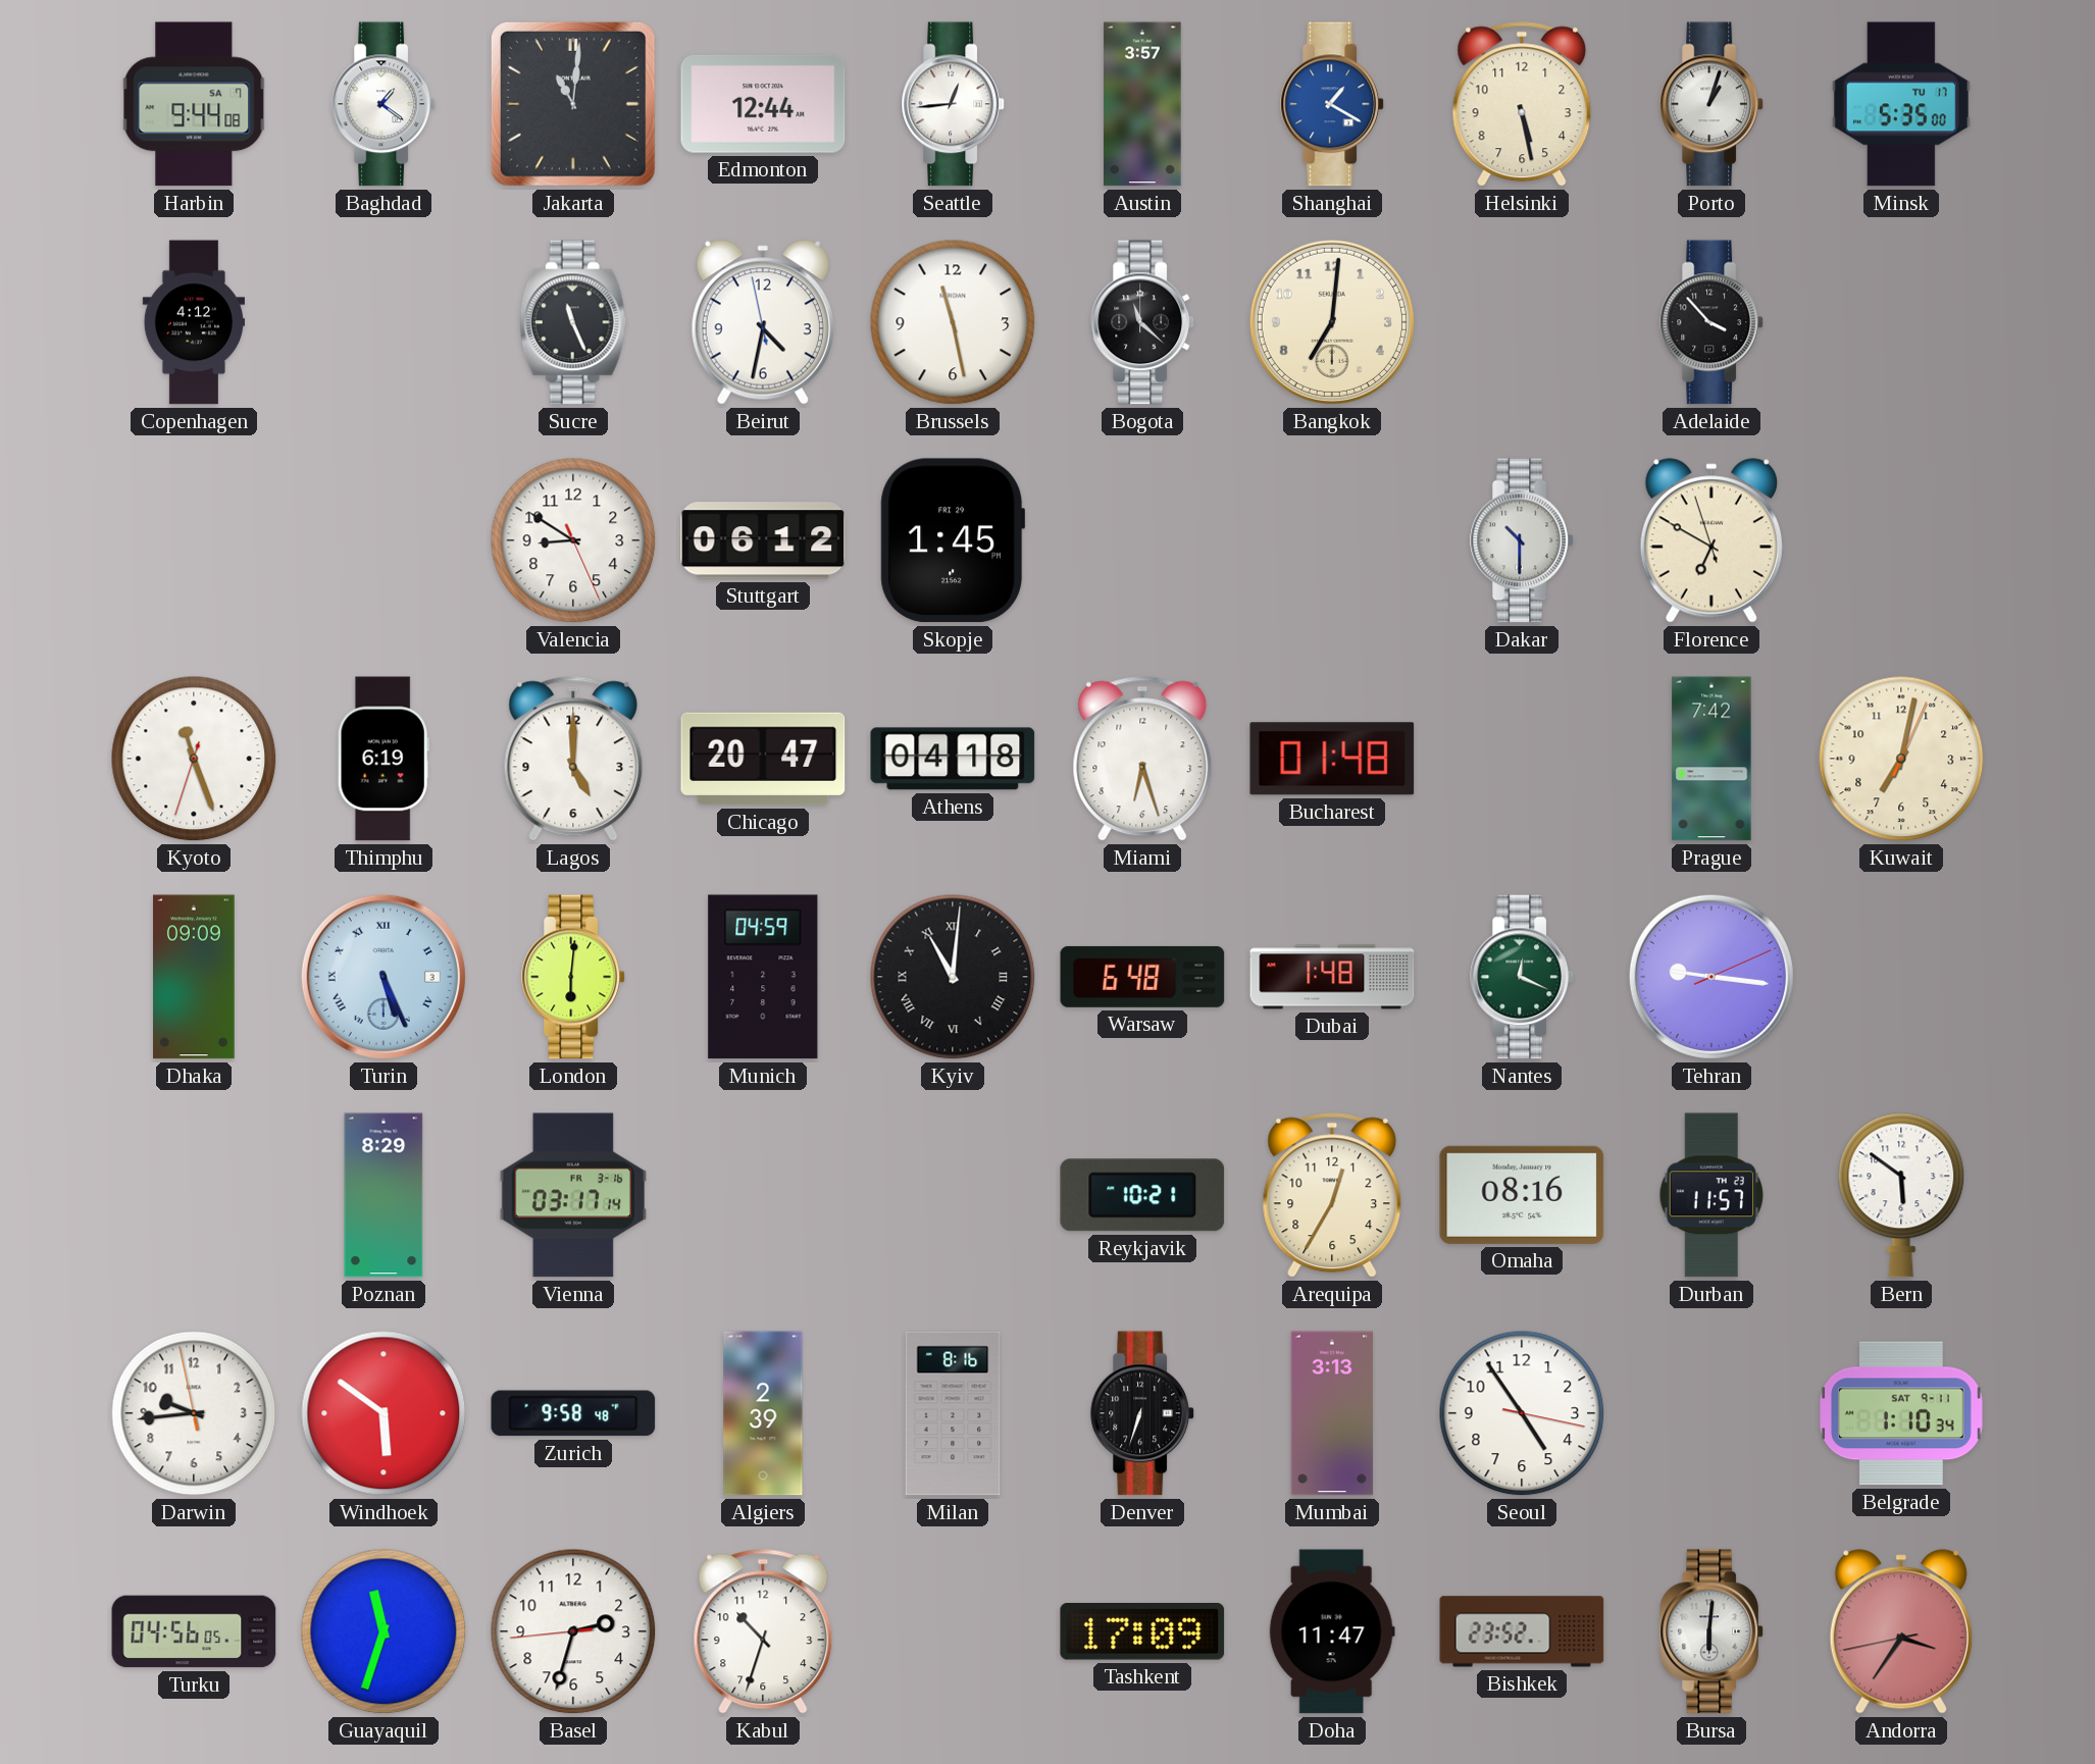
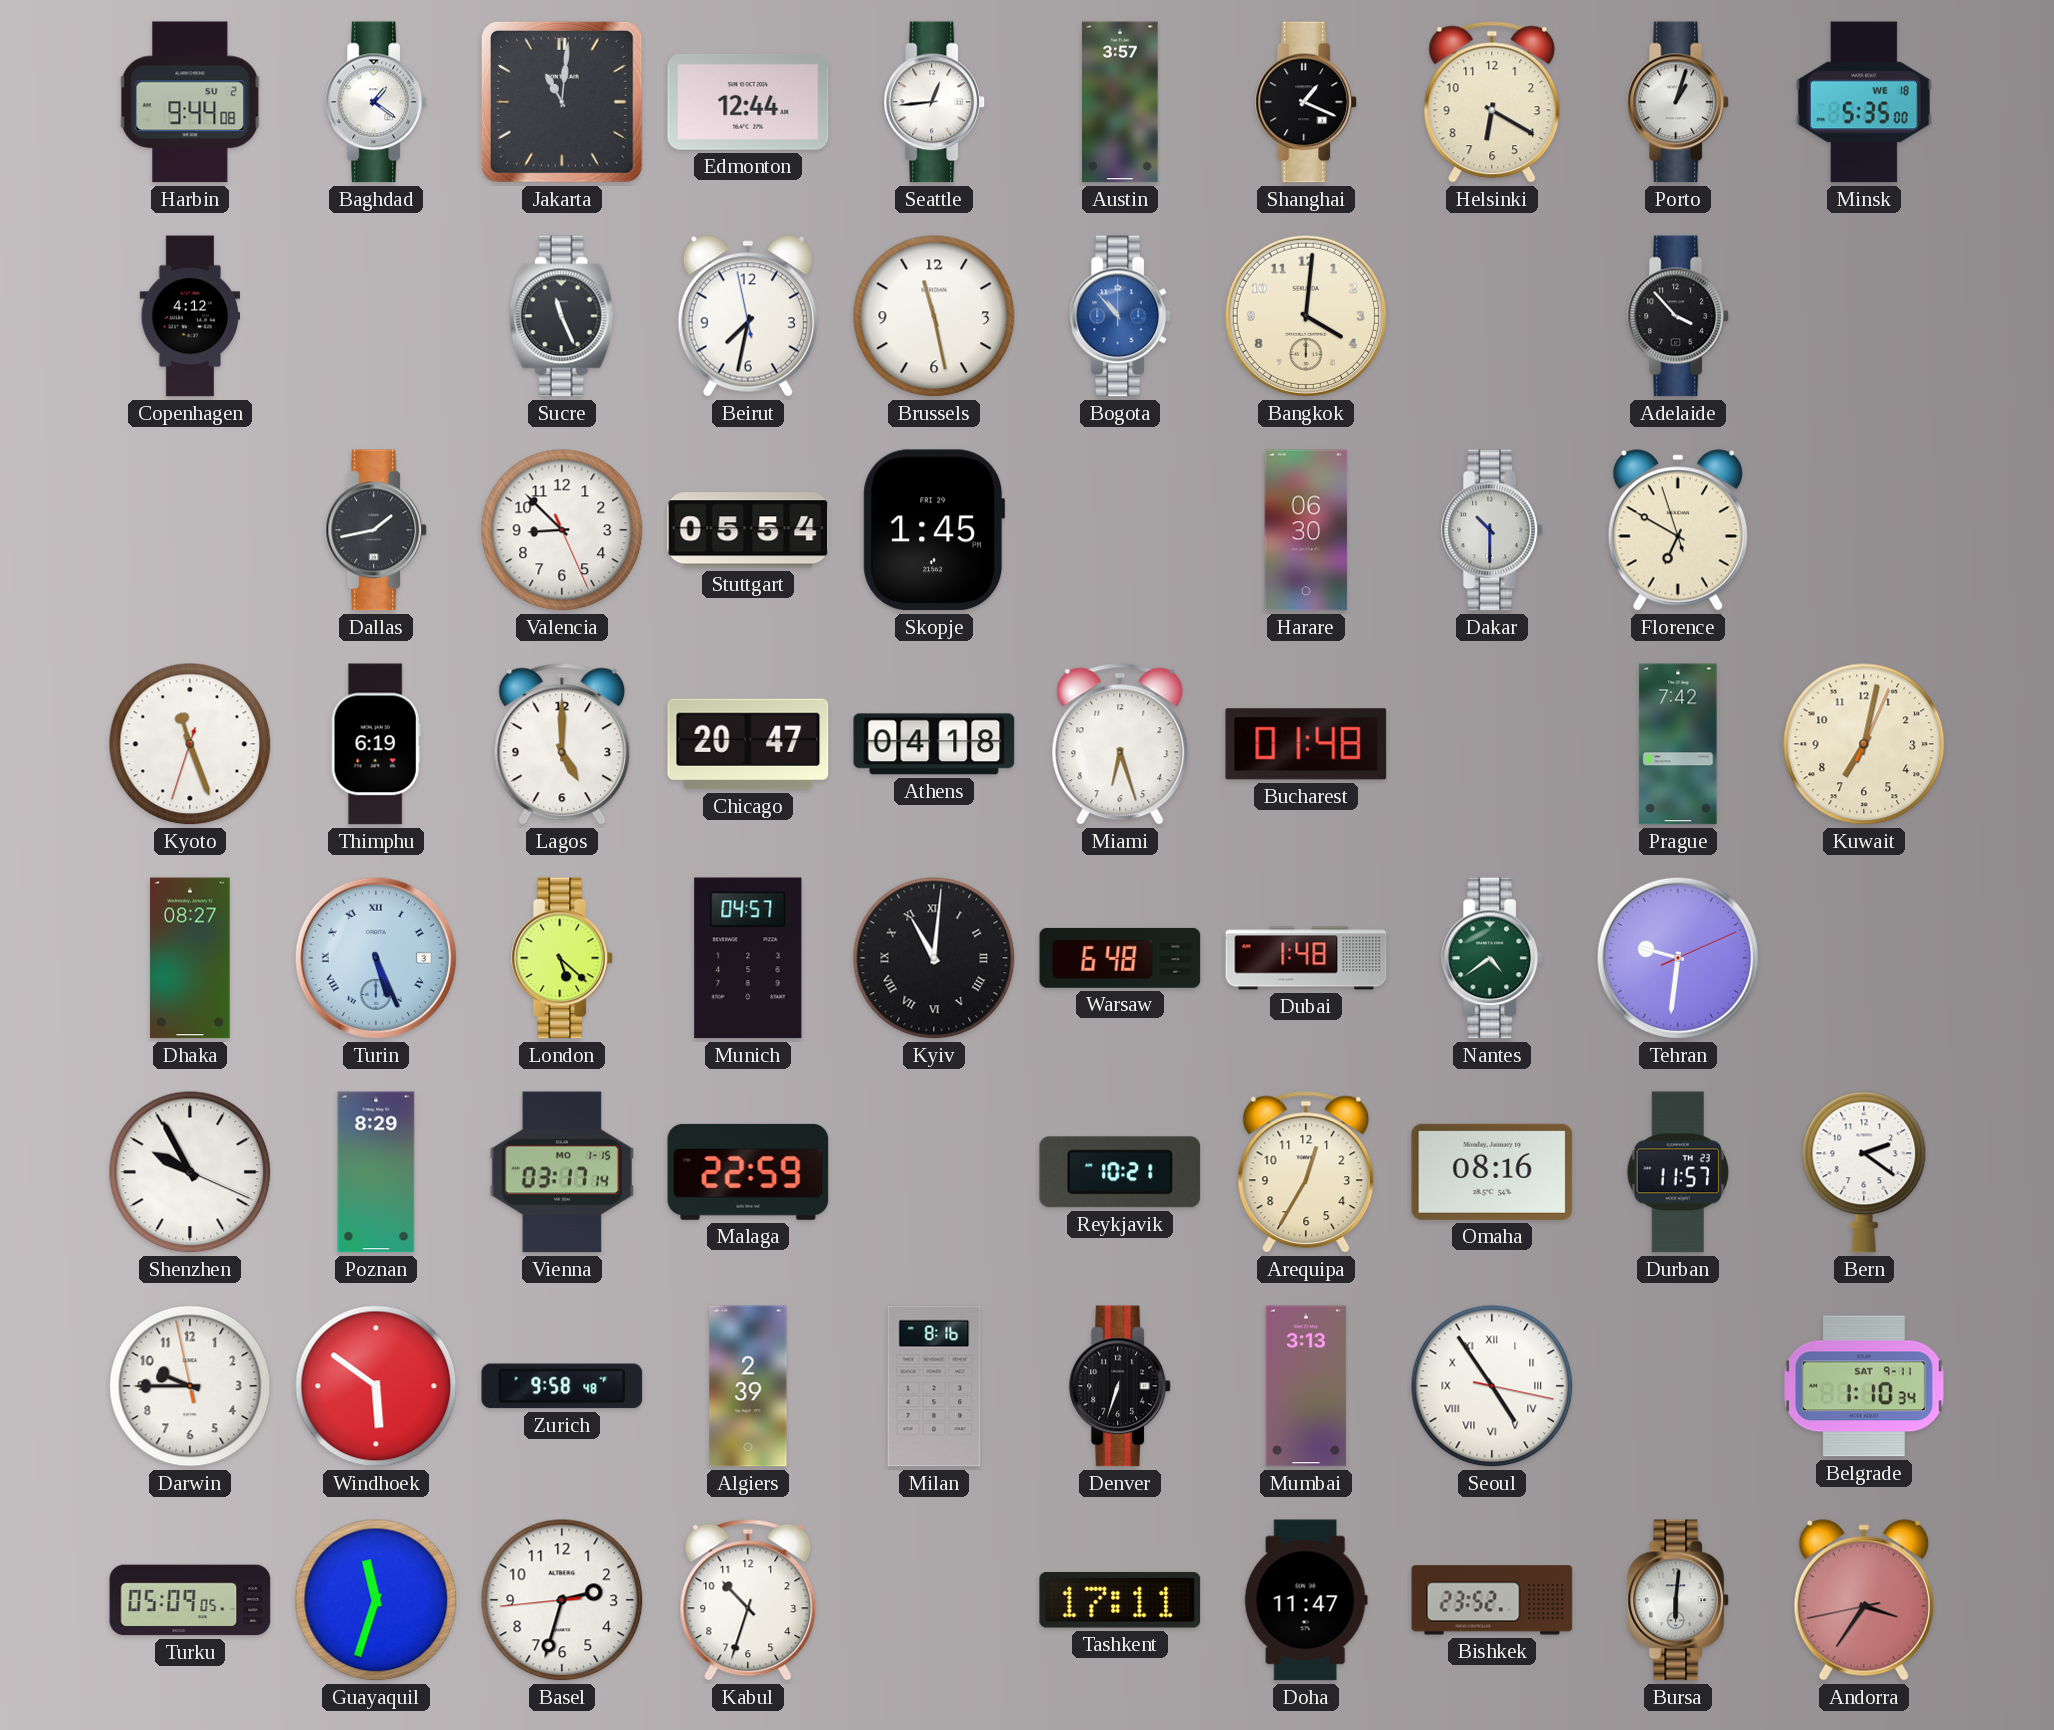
Harbin date: SA 7 -> SU 2 (190, 102)
Shanghai: 1:20 -> 1:19 (1307, 102)
Shanghai dial: blue -> black (1307, 102)
Helsinki: 5:28 -> 6:20 (1492, 102)
Minsk date: TU 17 -> WE 18 (1864, 102)
Beirut: 4:31 -> 7:31 (748, 316)
Bogota: 11:22 -> 10:53 (1121, 316)
Bogota dial: black -> blue (1121, 316)
Bangkok: 7:01 -> 4:01 (1306, 316)
Dallas: none -> 1:43 (377, 530)
Valencia: 8:50 -> 8:52 (562, 530)
Stuttgart: 06:12 -> 05:54 (748, 530)
Harare: none -> 06:30 (1306, 530)
Dhaka: 09:09 -> 08:27 (190, 958)
London: 6:01 -> 5:22 (563, 958)
Munich: 04:59 -> 04:57 (748, 958)
Nantes: 12:19 -> 4:39 (1493, 958)
Tehran: 9:16 -> 9:31 (1678, 958)
Shenzhen: none -> 9:55 (190, 1172)
Vienna date: FR 3-16 -> MO 1-15 (562, 1172)
Malaga: none -> 22:59 (748, 1172)
Bern: 5:51 -> 2:21 (1864, 1172)
Darwin: 9:43 -> 9:44 (190, 1386)
Seoul numerals: Arabic -> Roman (1492, 1386)
Turku: 04:56 -> 05:09 (190, 1600)
Tashkent: 17:09 -> 17:11 (1120, 1600)
